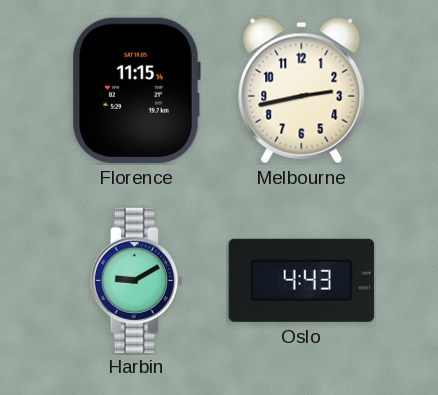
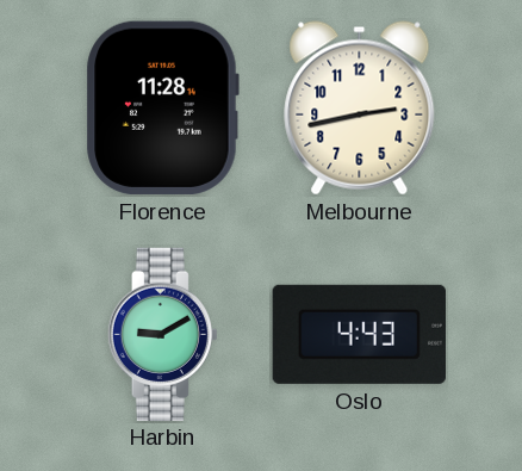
Florence: 11:15 -> 11:28 (162, 107)
